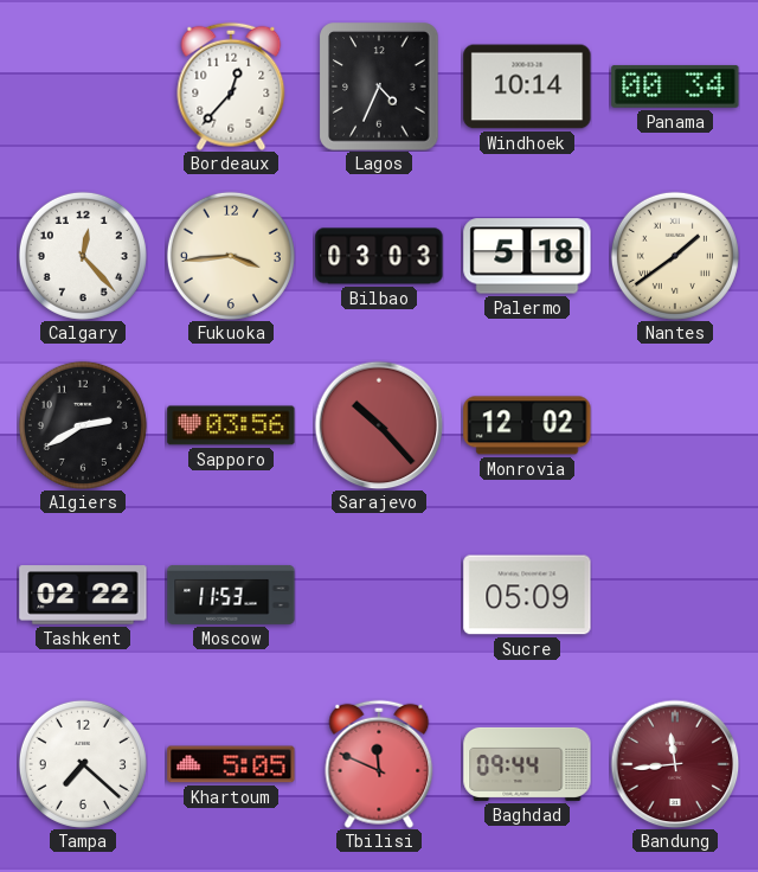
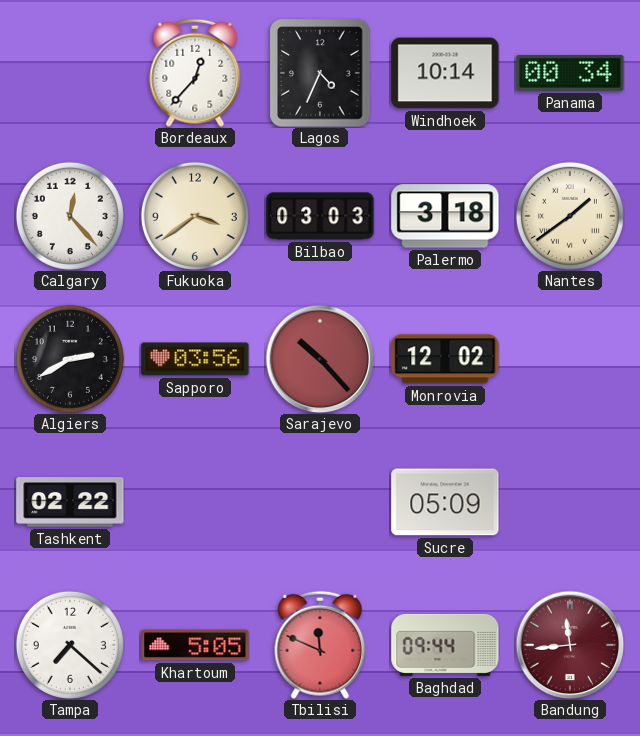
Fukuoka: 3:44 -> 3:39 (195, 216)
Palermo: 5:18 -> 3:18 (445, 216)
Moscow: 11:53 -> none (231, 595)
